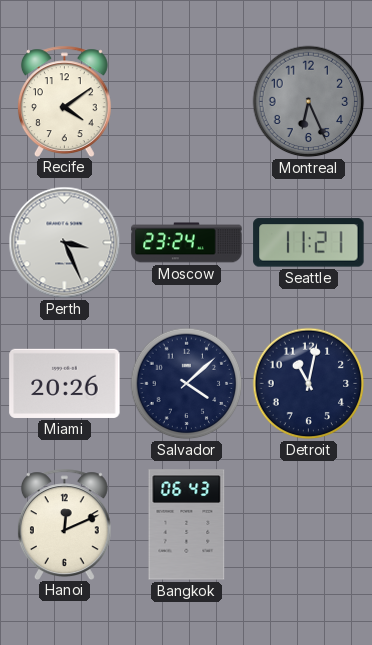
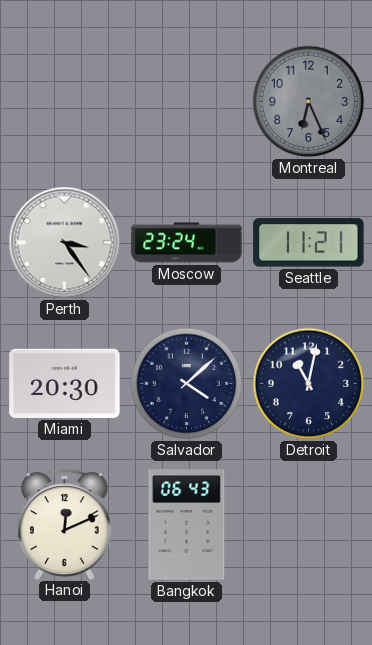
Recife: 4:09 -> none (64, 101)
Perth: 3:26 -> 3:24 (65, 243)
Miami: 20:26 -> 20:30 (65, 383)
